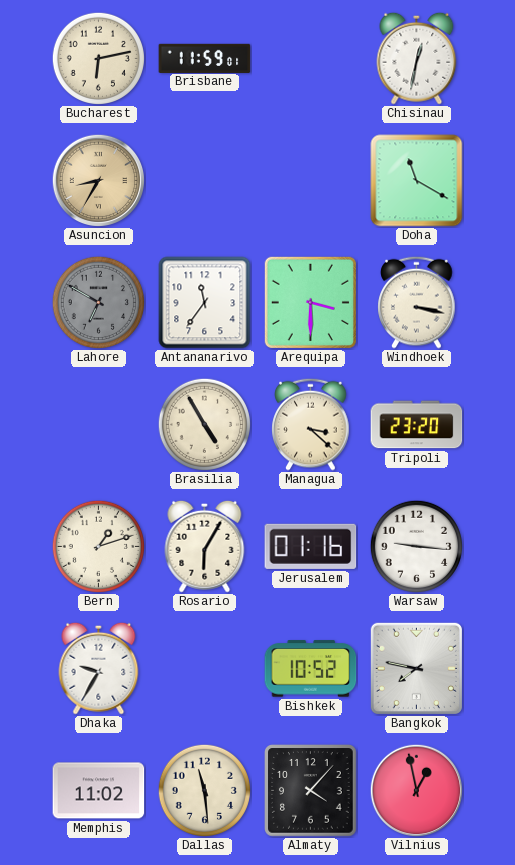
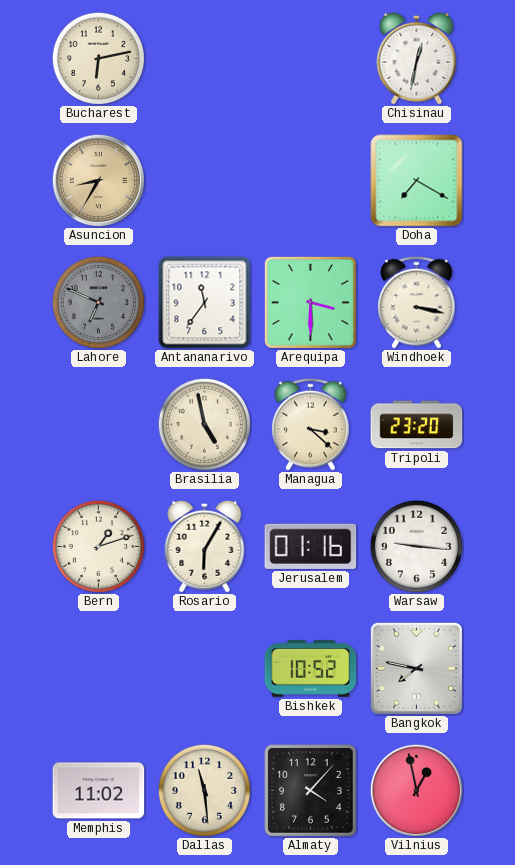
Brisbane: 11:59 -> none (205, 58)
Doha: 11:20 -> 7:20 (417, 181)
Lahore: 6:50 -> 6:49 (98, 302)
Brasilia: 4:55 -> 4:58 (204, 424)
Dhaka: 9:35 -> none (99, 668)
